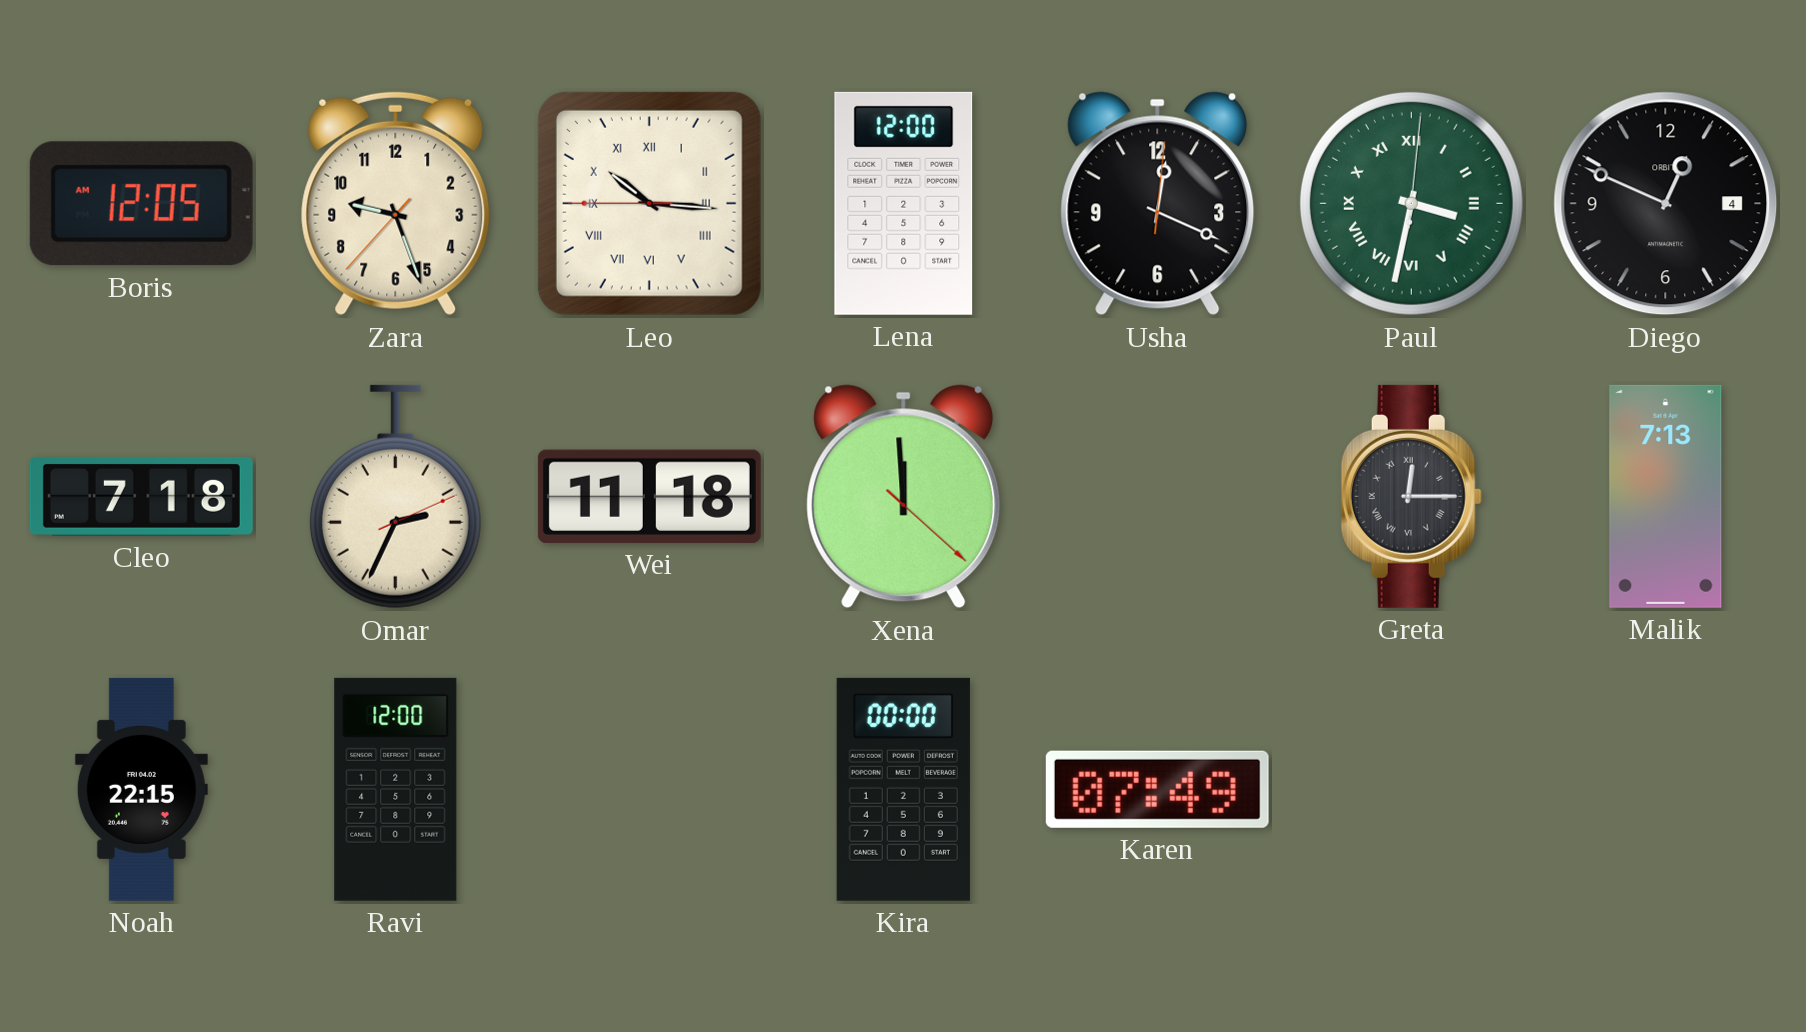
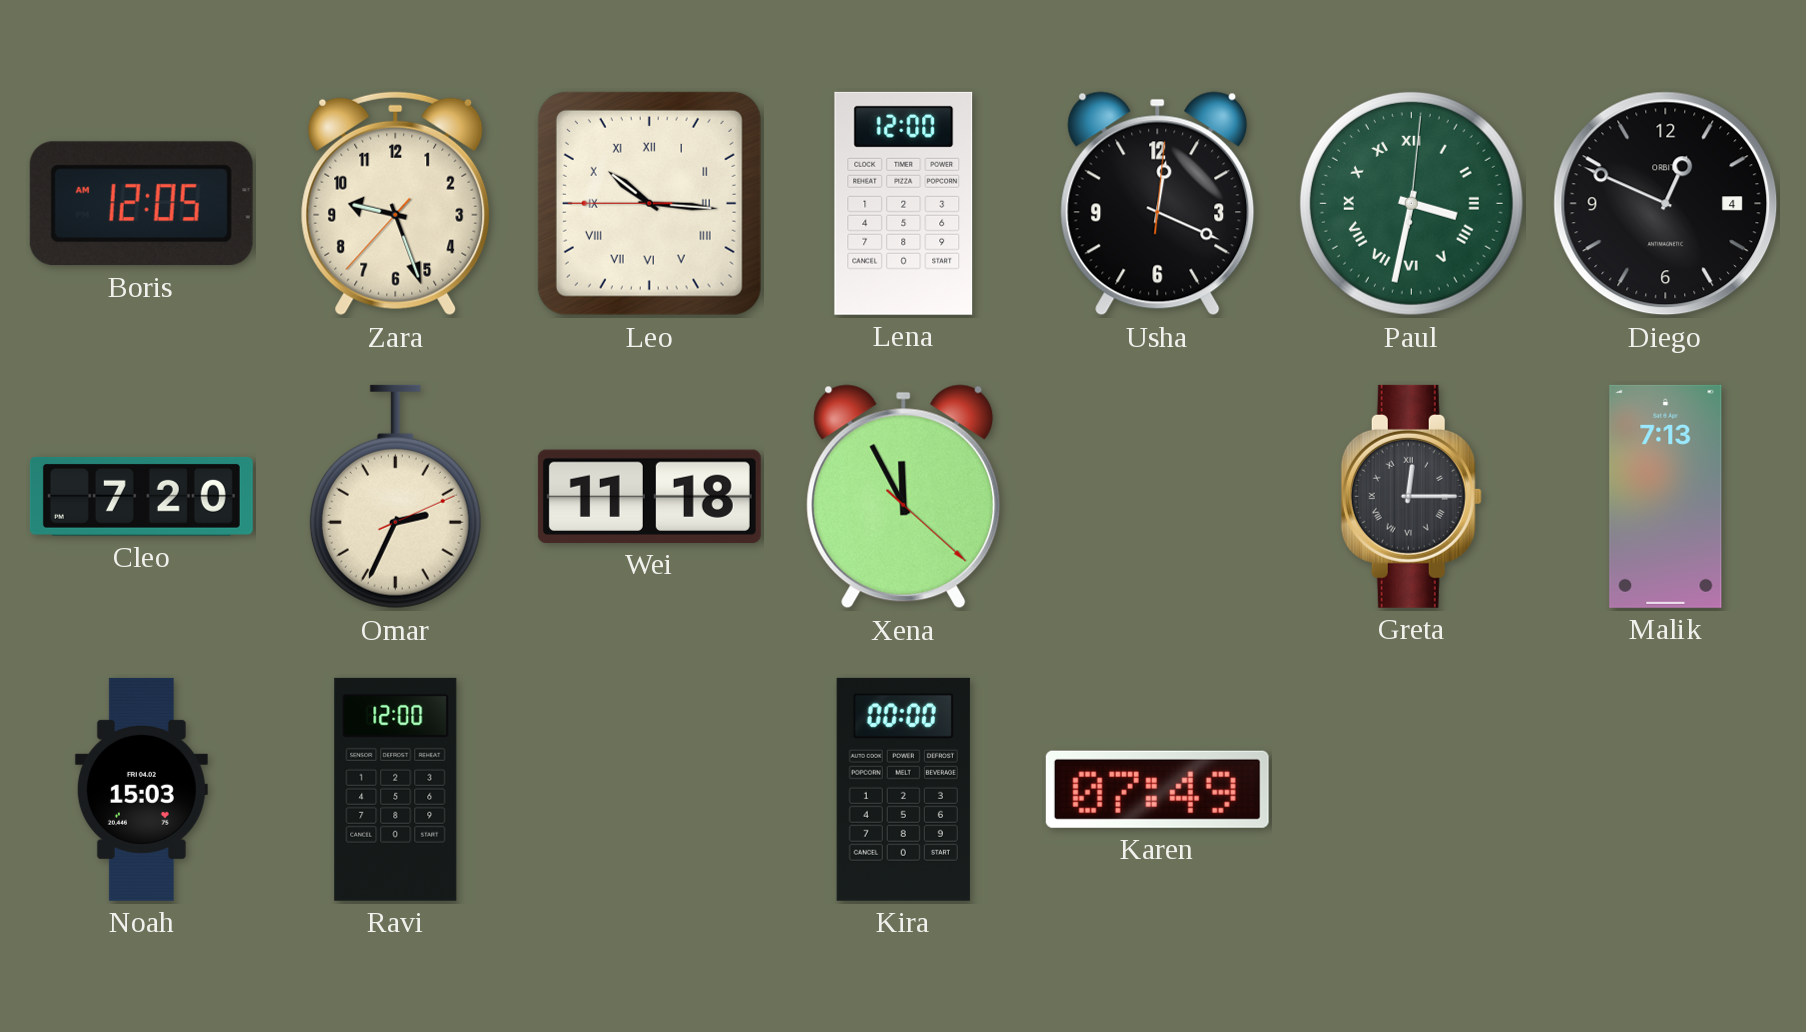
Cleo: 7:18 -> 7:20 (141, 497)
Xena: 11:59 -> 11:55 (904, 497)
Noah: 22:15 -> 15:03 (141, 789)
